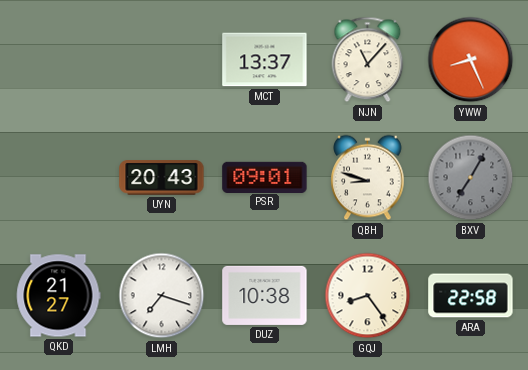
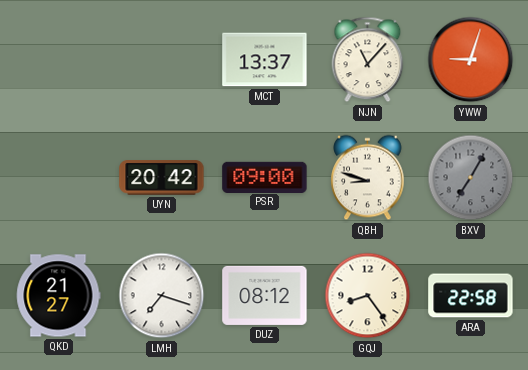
YWW: 8:26 -> 9:03 (471, 60)
UYN: 20:43 -> 20:42 (162, 178)
PSR: 09:01 -> 09:00 (265, 177)
DUZ: 10:38 -> 08:12 (265, 295)
